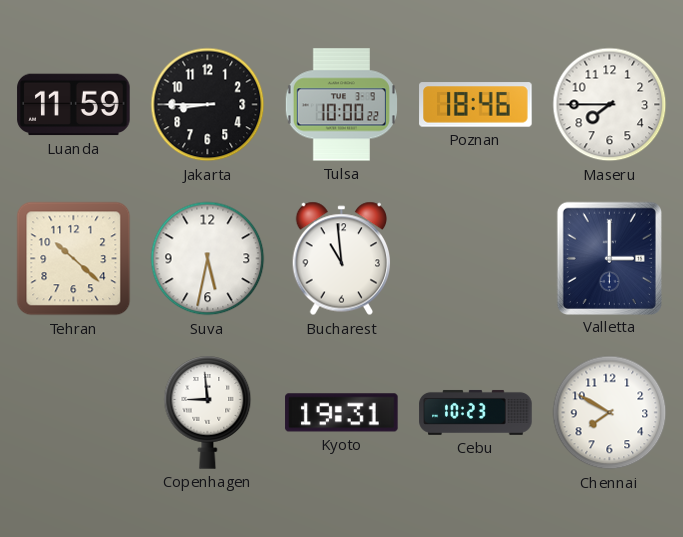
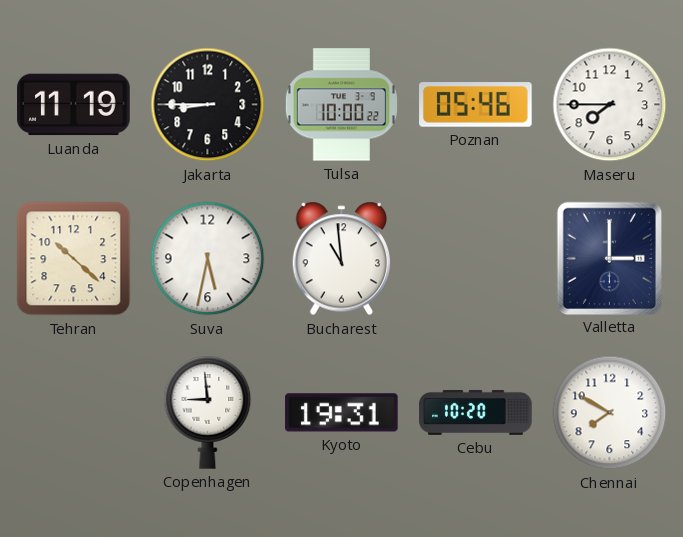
Luanda: 11:59 -> 11:19 (74, 105)
Poznan: 18:46 -> 05:46 (476, 105)
Cebu: 10:23 -> 10:20 (476, 412)
